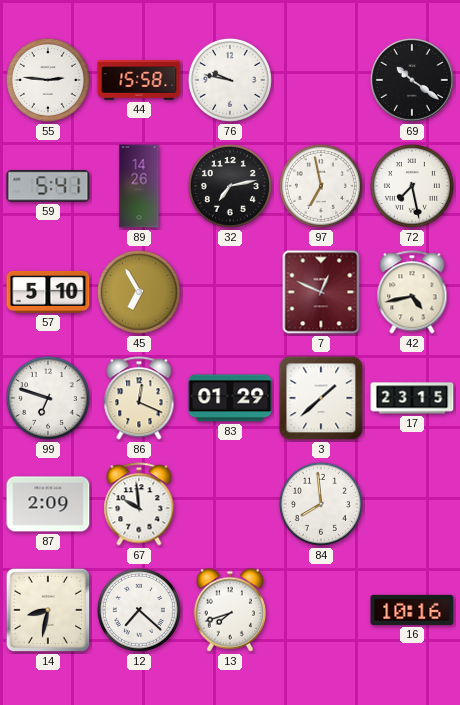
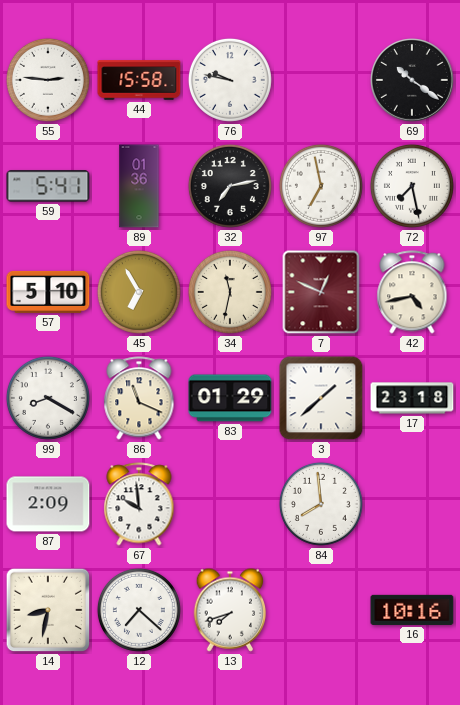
89: 14:26 -> 01:36 (139, 186)
34: none -> 11:32 (230, 292)
99: 6:48 -> 8:20 (48, 398)
86: 12:19 -> 11:19 (139, 398)
17: 23:15 -> 23:18 (412, 398)
